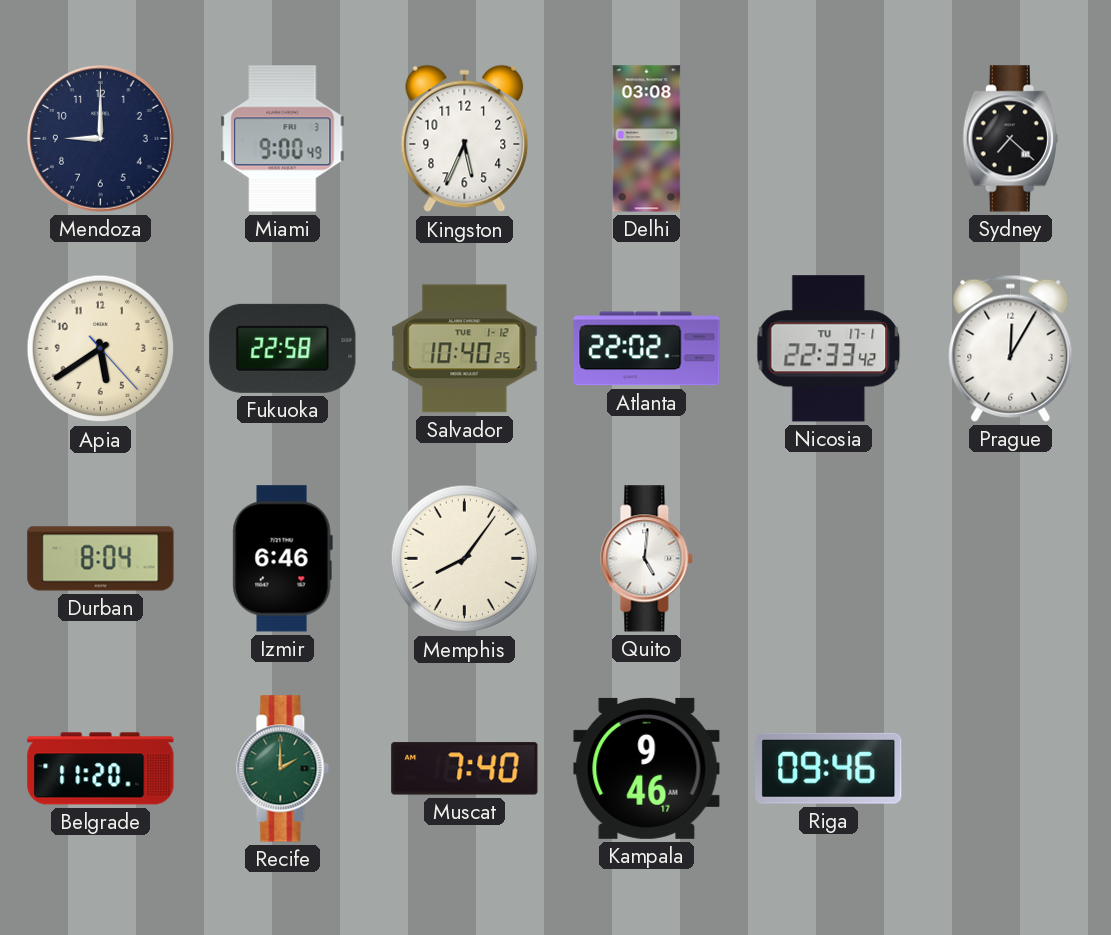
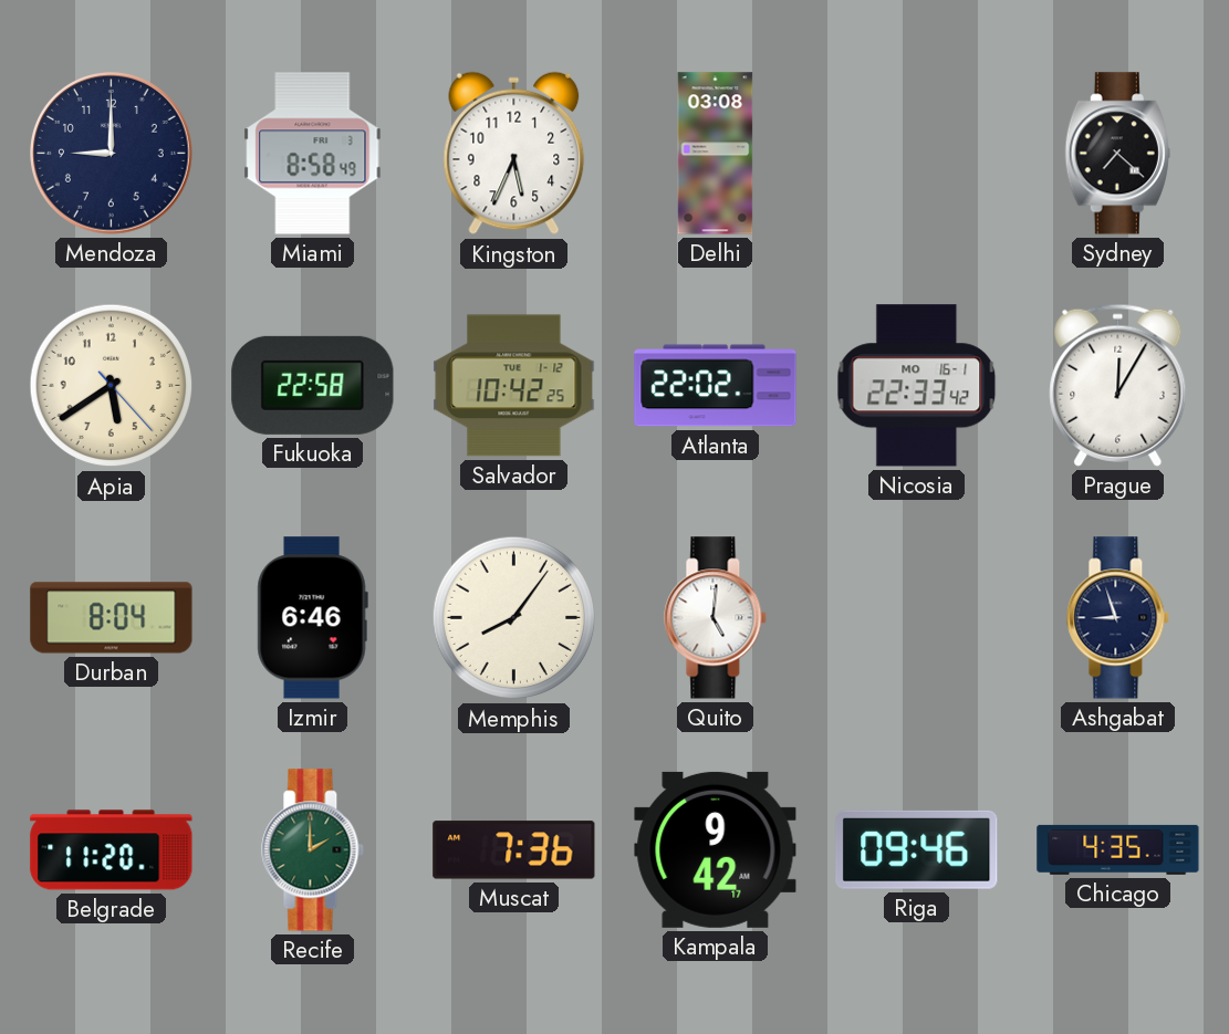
Miami: 9:00 -> 8:58 (313, 154)
Salvador: 10:40 -> 10:42 (514, 386)
Nicosia date: TU 17-1 -> MO 16-1 (917, 386)
Ashgabat: none -> 8:57 (1118, 618)
Muscat: 7:40 -> 7:36 (514, 850)
Kampala: 9:46 -> 9:42 (716, 849)
Chicago: none -> 4:35 (1118, 849)
